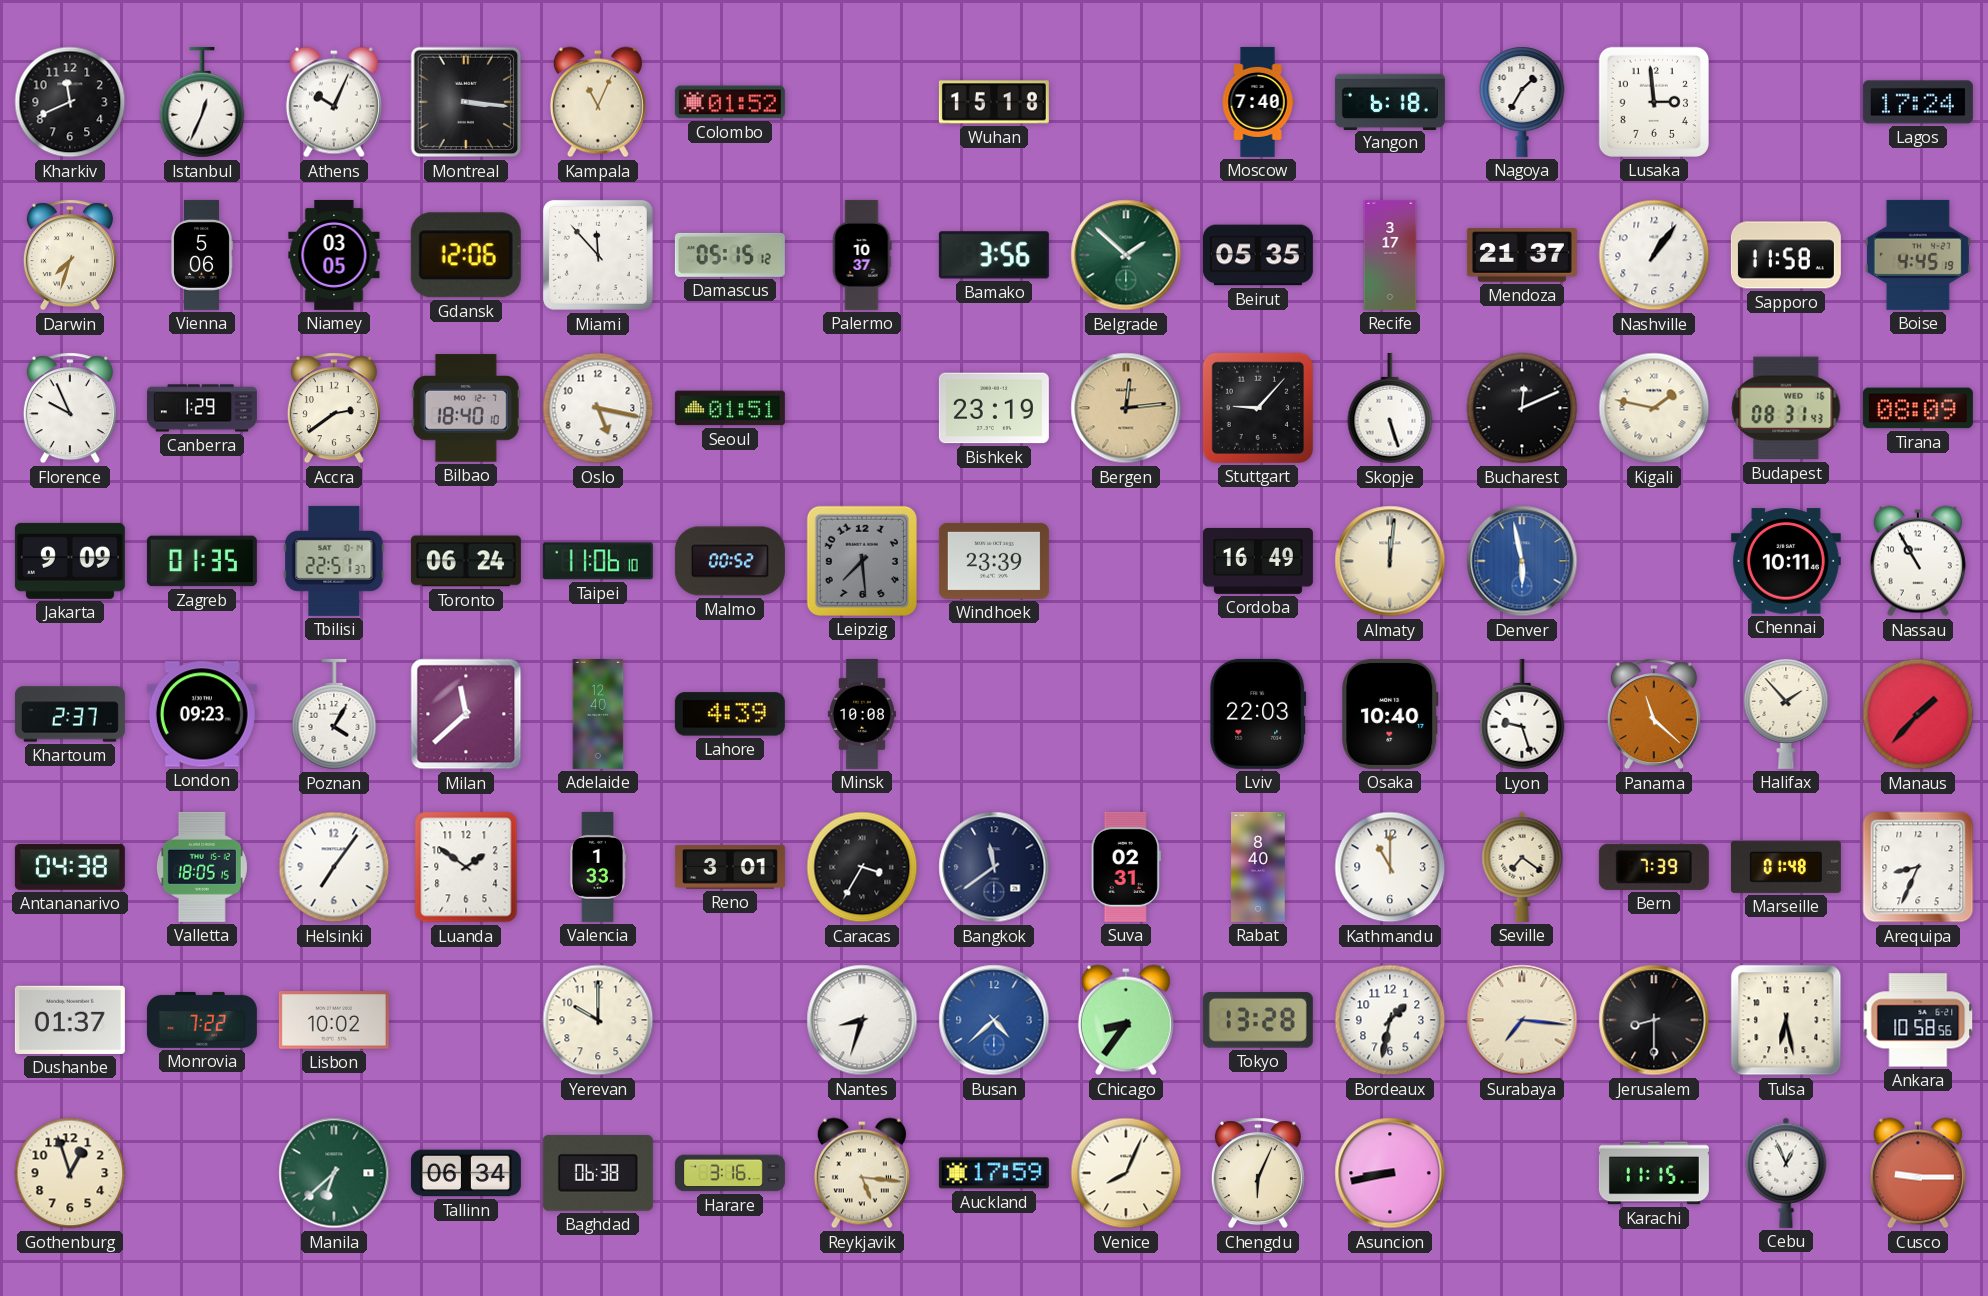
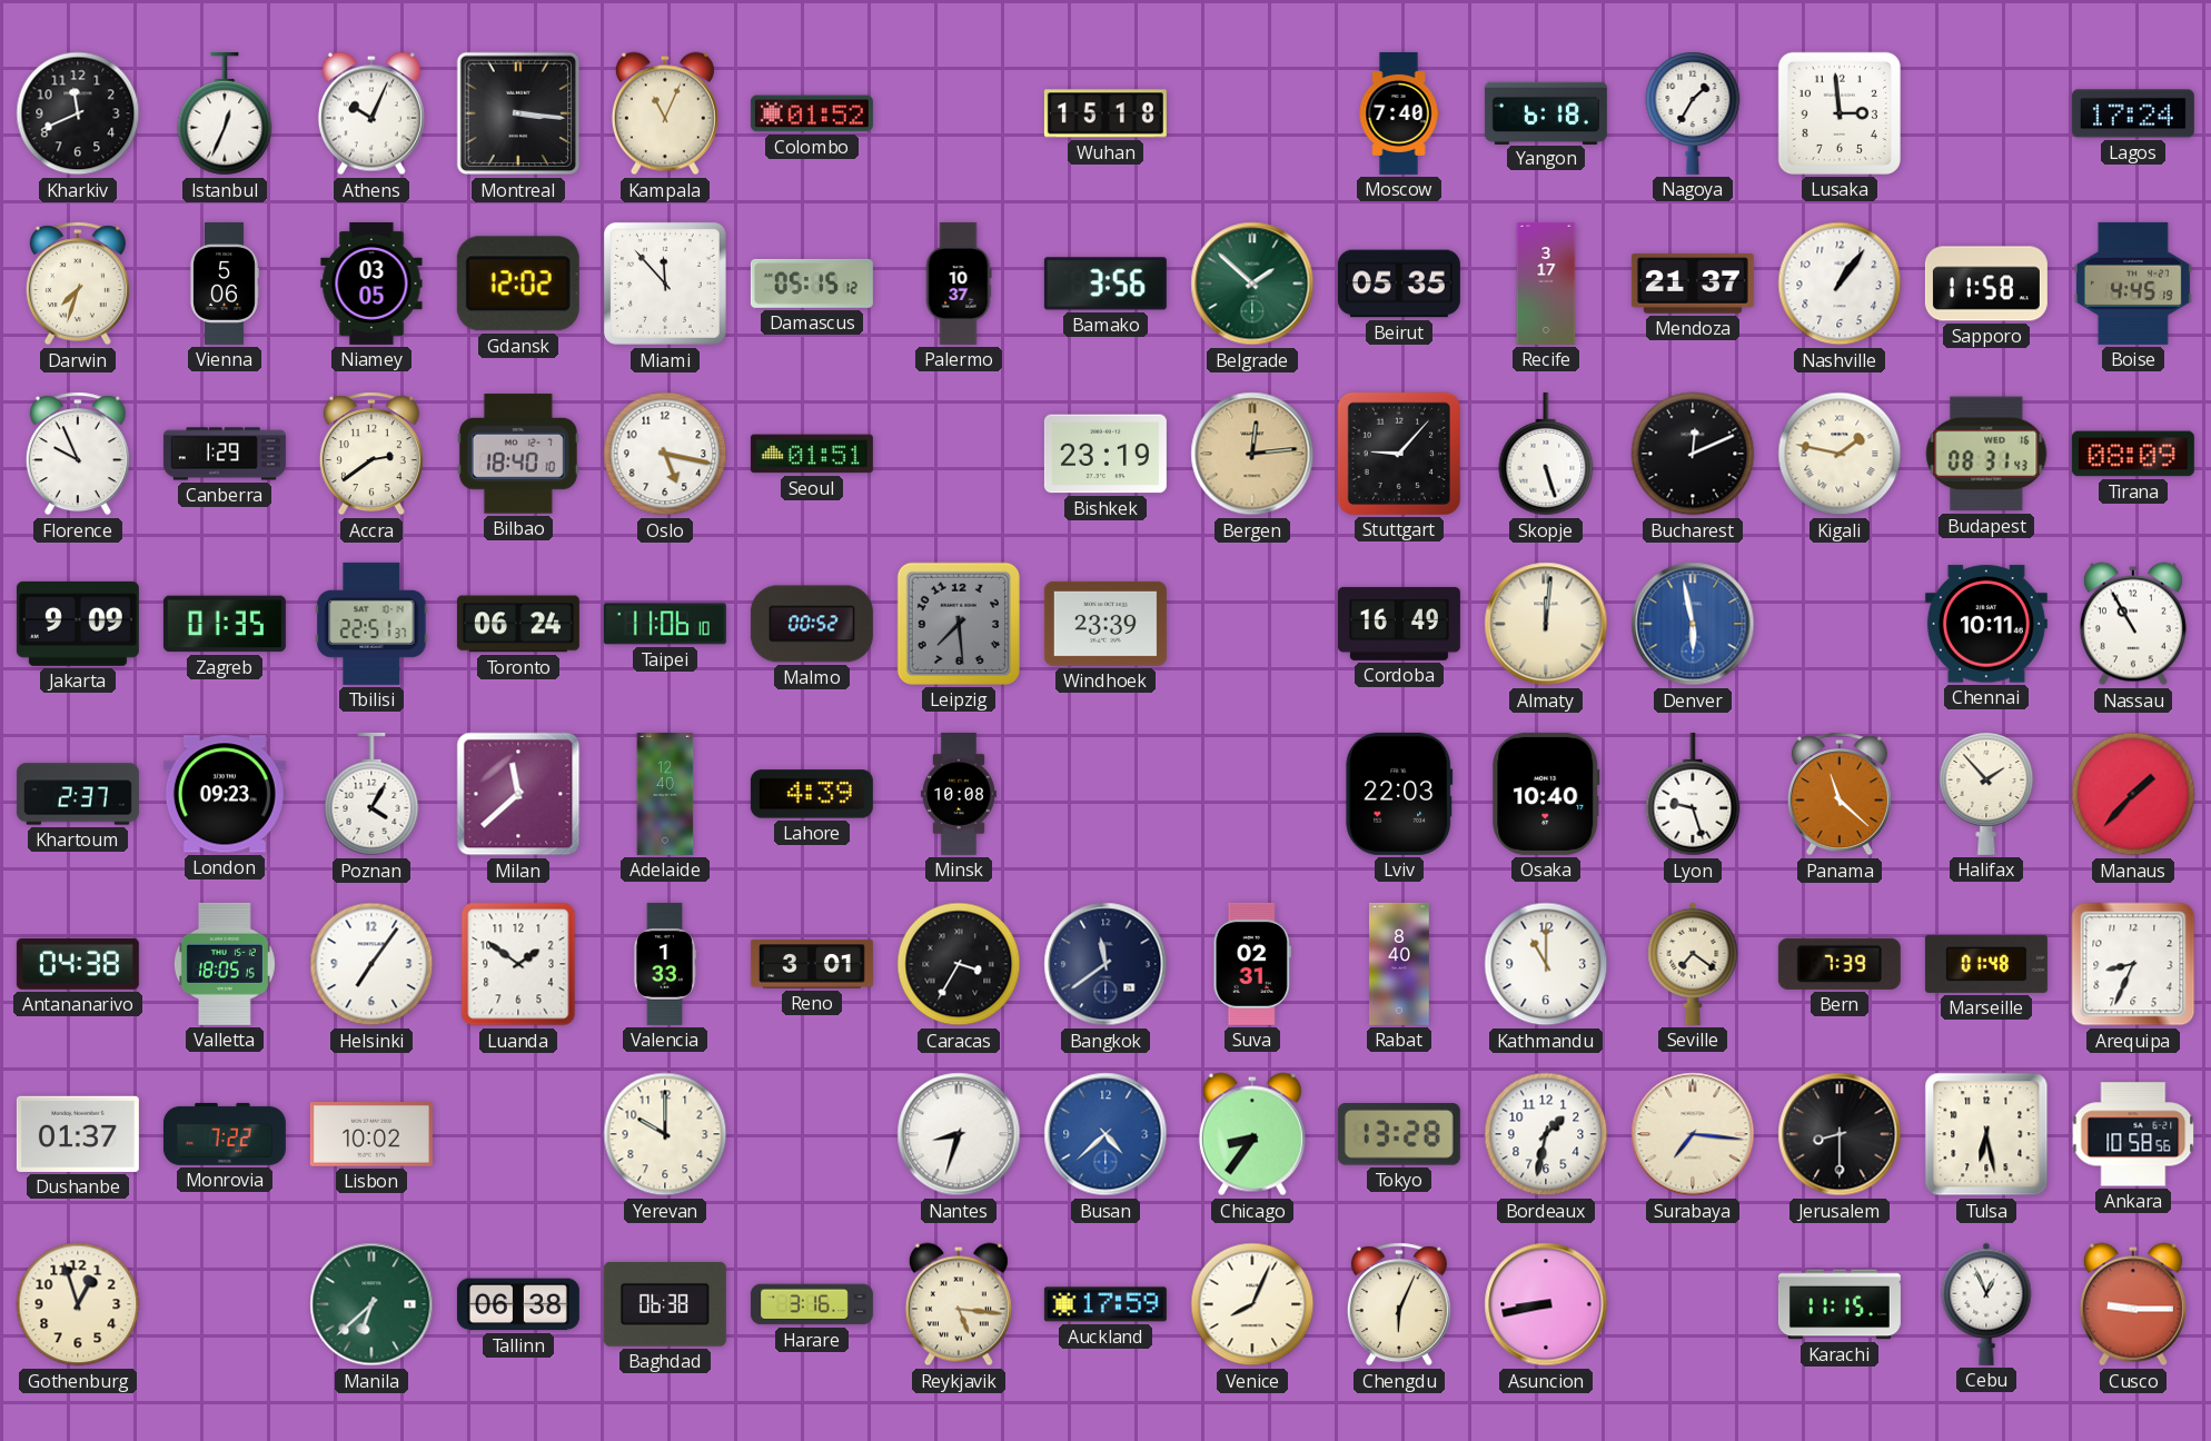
Gdansk: 12:06 -> 12:02 (518, 284)
Tallinn: 06:34 -> 06:38 (518, 1304)
